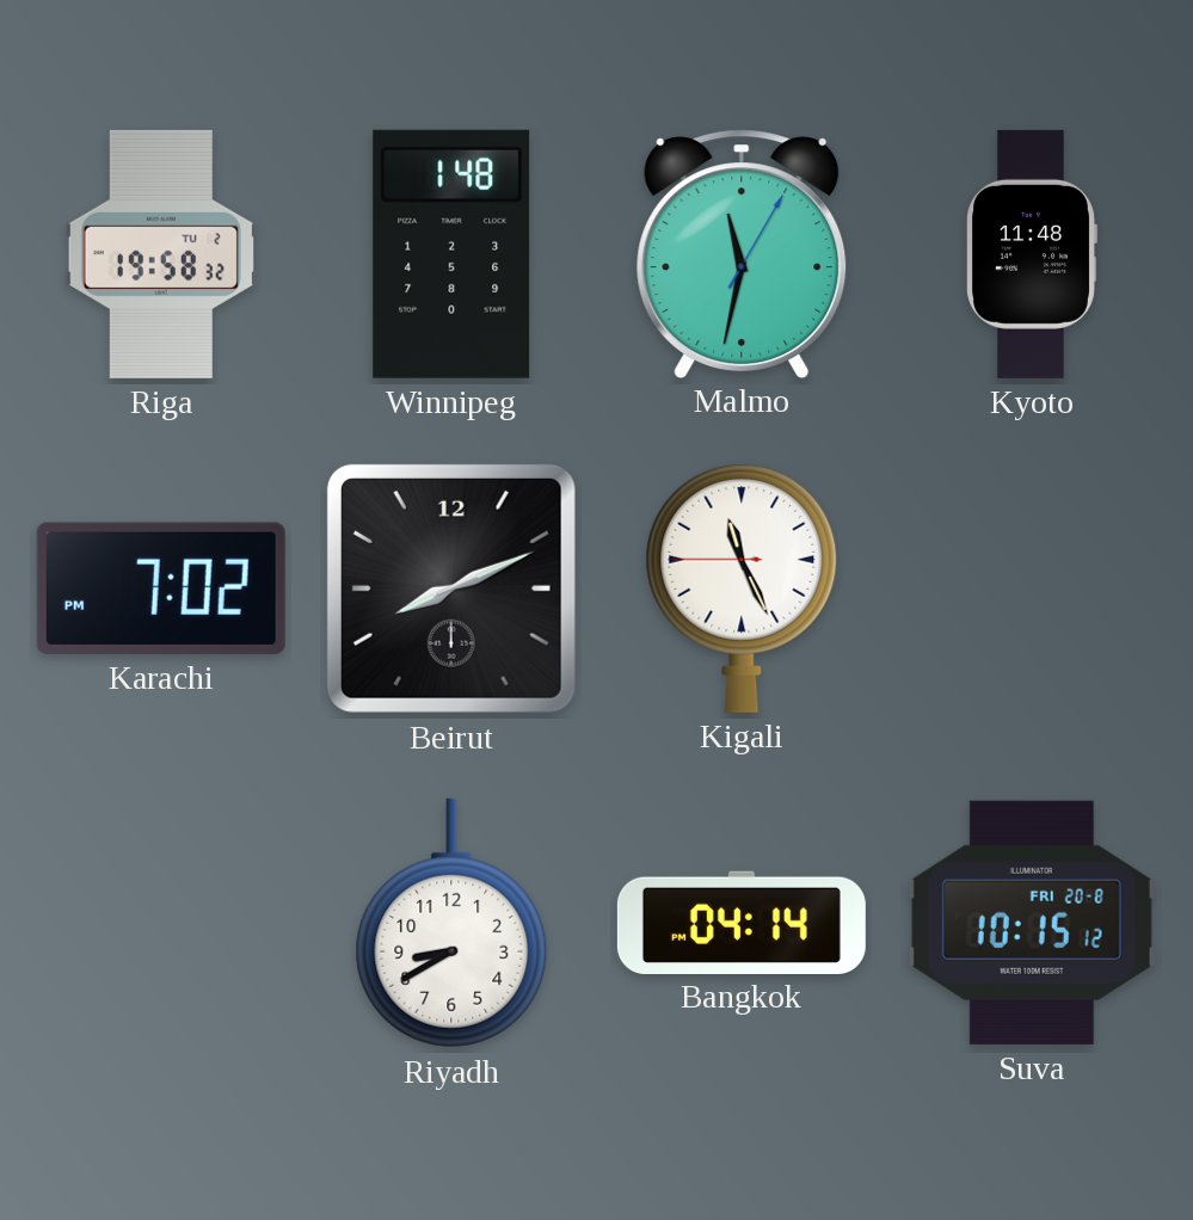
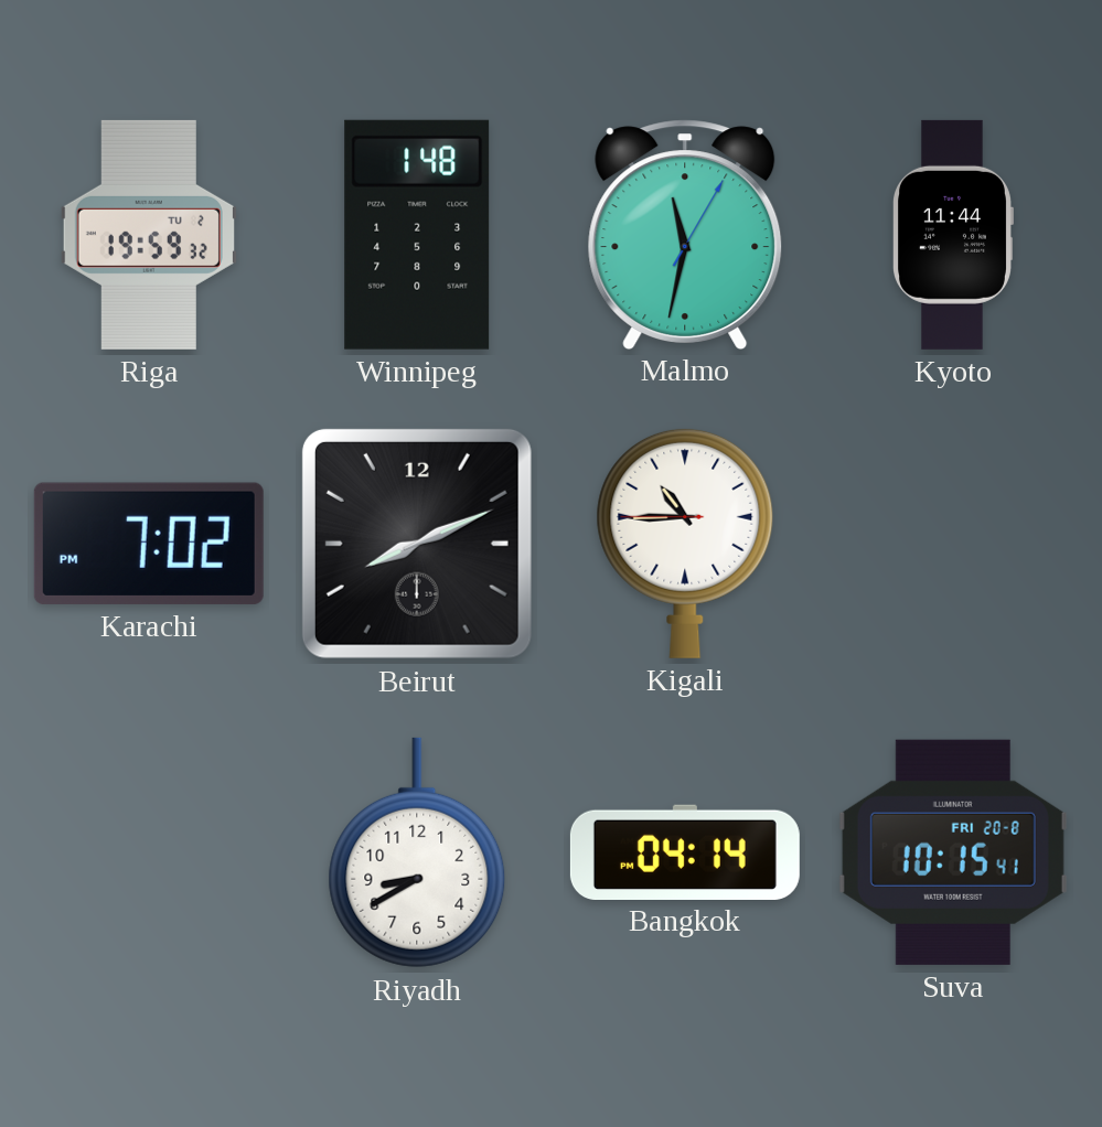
Riga: 19:58 -> 19:59 (149, 235)
Kyoto: 11:48 -> 11:44 (953, 235)
Kigali: 11:25 -> 10:44 (685, 543)
Suva: 10:15:12 -> 10:15:41 (953, 852)
